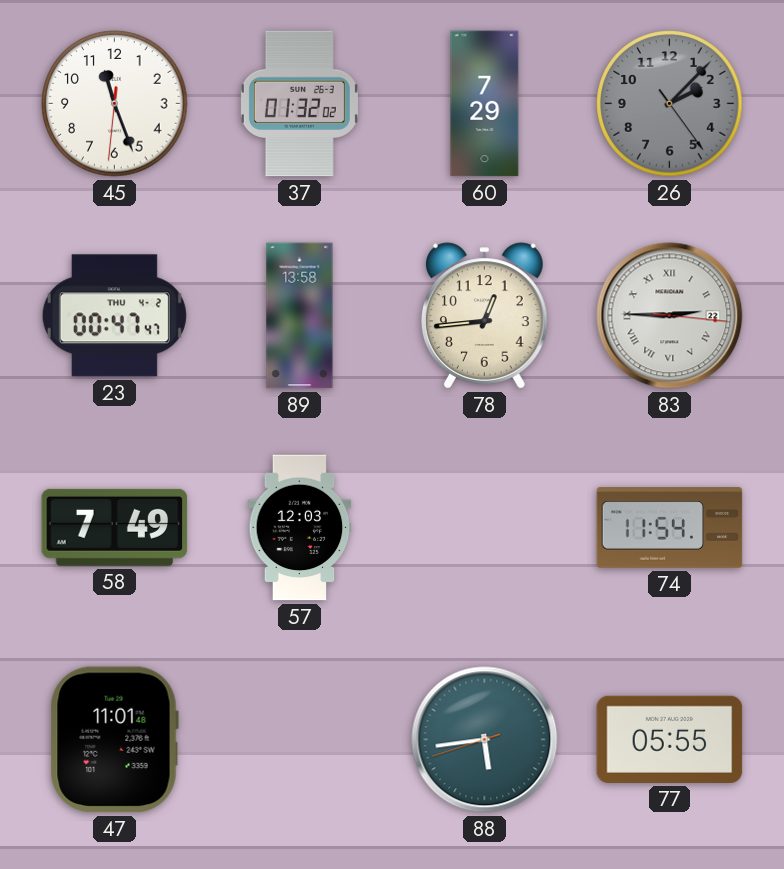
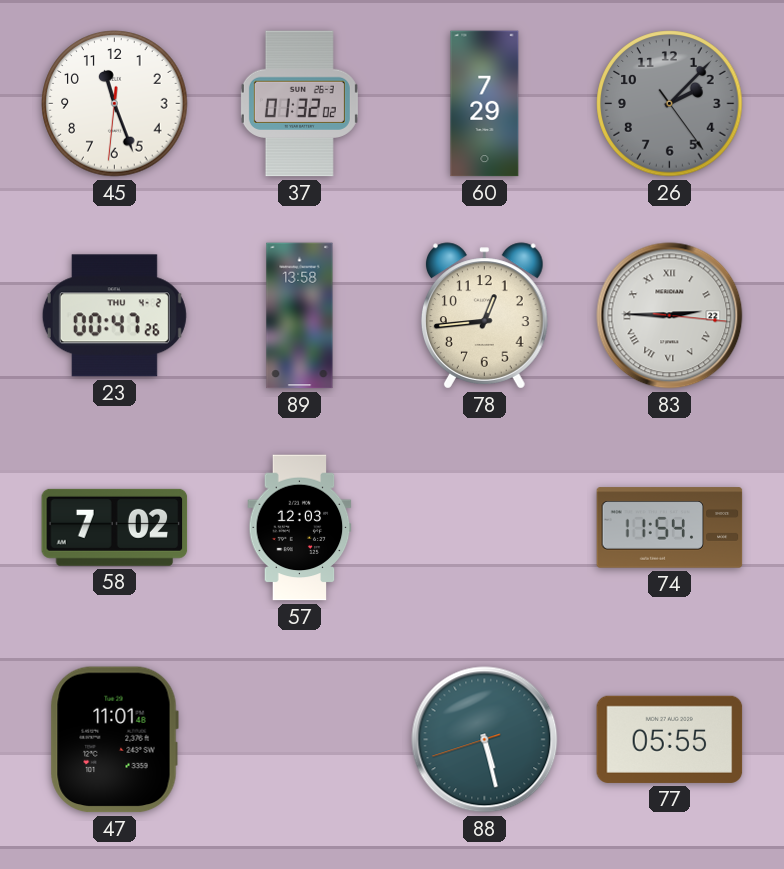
23: 00:47:47 -> 00:47:26 (114, 316)
58: 7:49 -> 7:02 (115, 527)
88: 5:43 -> 5:27 (485, 740)
